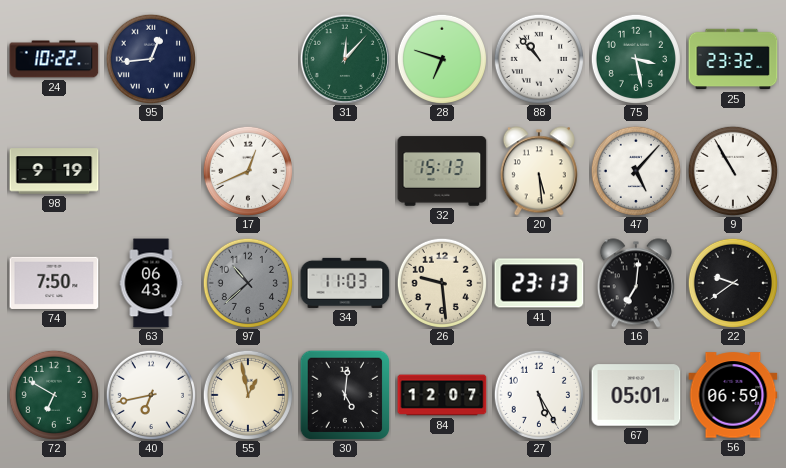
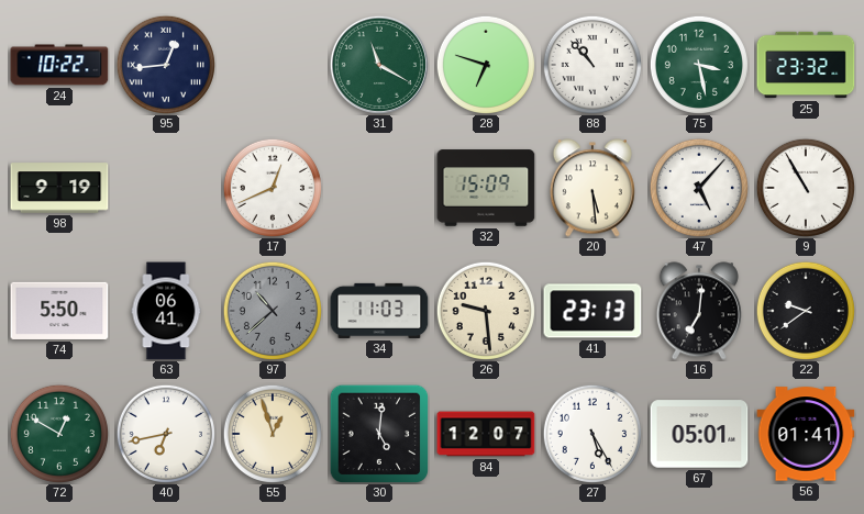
31: 12:07 -> 11:20 (379, 65)
32: 15:13 -> 15:09 (486, 188)
74: 7:50 -> 5:50 (59, 311)
63: 06:43 -> 06:41 (166, 311)
72: 6:50 -> 12:50 (58, 433)
55: 12:58 -> 12:57 (272, 433)
56: 06:59 -> 01:41 (806, 434)
